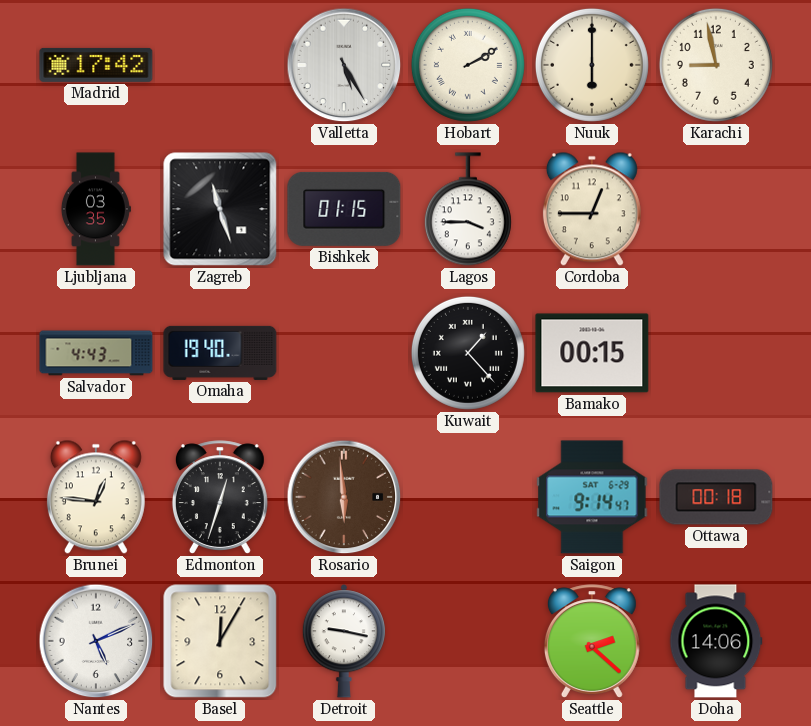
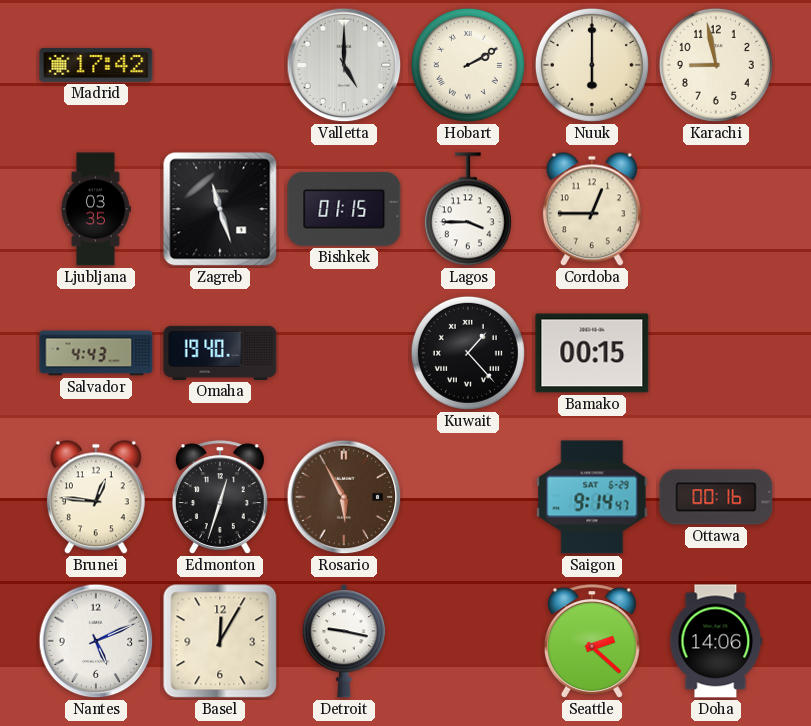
Valletta: 5:25 -> 5:00 (344, 65)
Rosario: 5:59 -> 5:55 (344, 497)
Ottawa: 00:18 -> 00:16 (716, 497)
